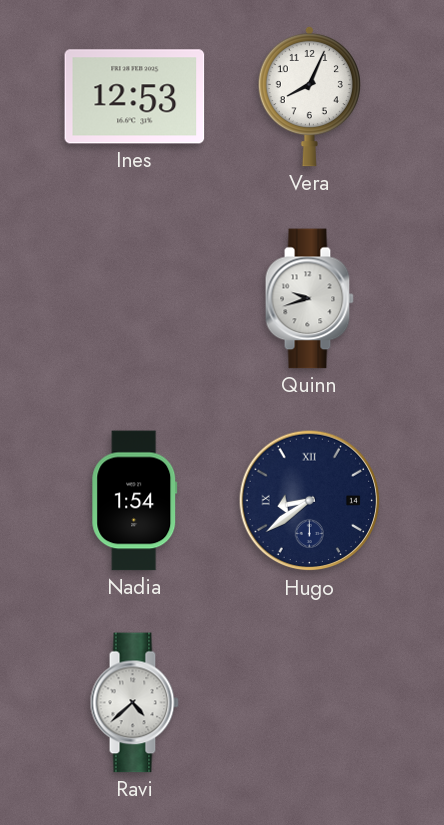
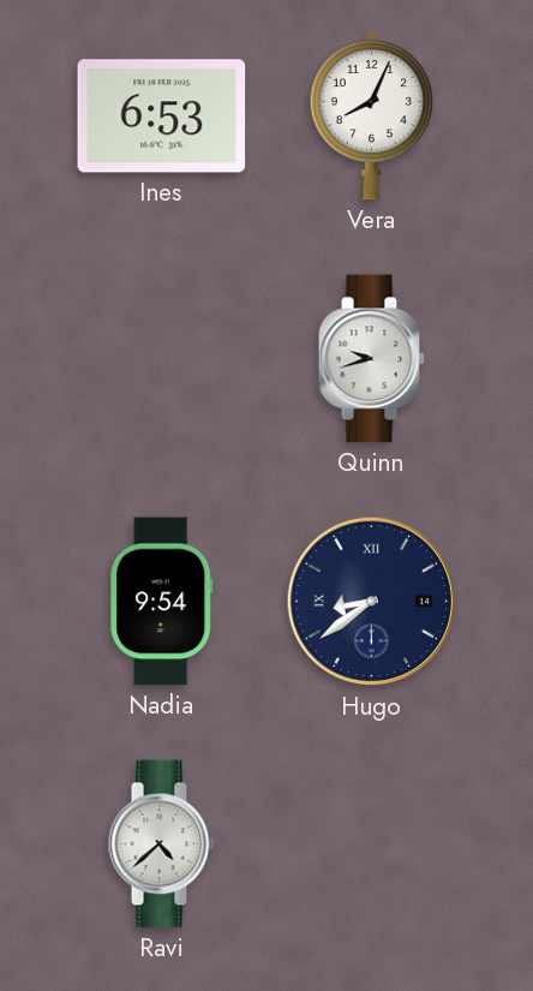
Ines: 12:53 -> 6:53 (162, 117)
Nadia: 1:54 -> 9:54 (162, 602)
